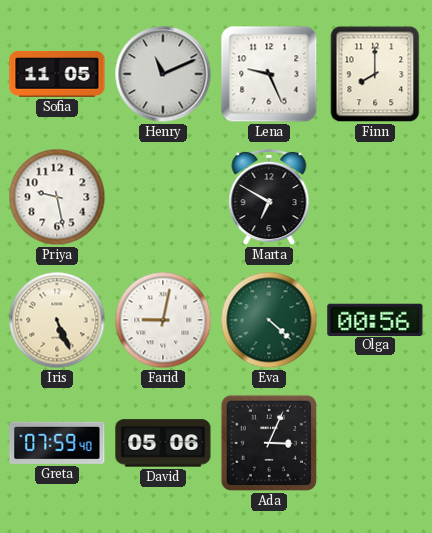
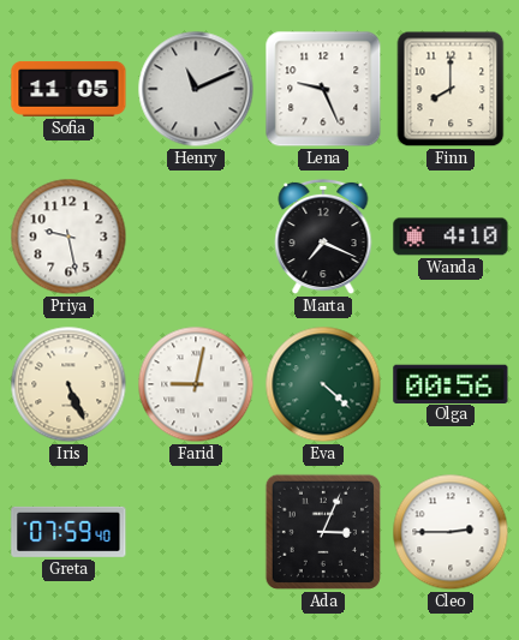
Marta: 6:50 -> 7:19 (323, 237)
Wanda: none -> 4:10 (451, 237)
David: 05:06 -> none (163, 443)
Cleo: none -> 2:45 (451, 532)
